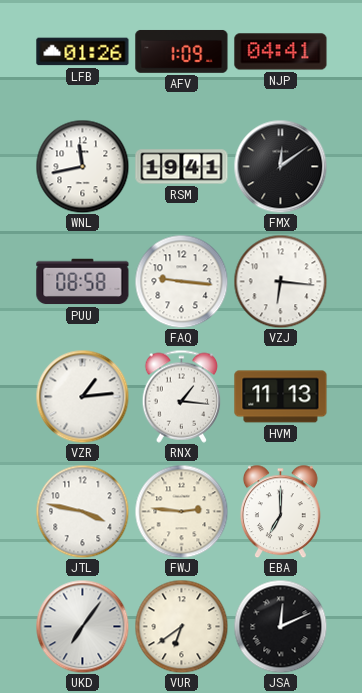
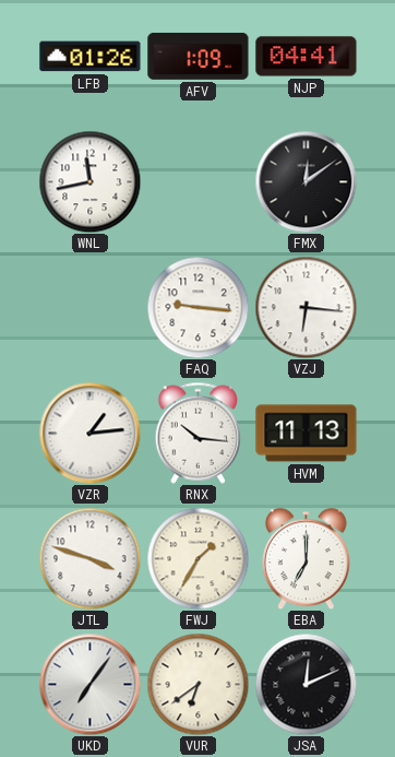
RSM: 19:41 -> none (182, 167)
PUU: 08:58 -> none (83, 282)
RNX: 1:16 -> 10:16 (199, 433)
JTL: 3:47 -> 3:48 (89, 558)
FWJ: 2:46 -> 1:35 (197, 558)
